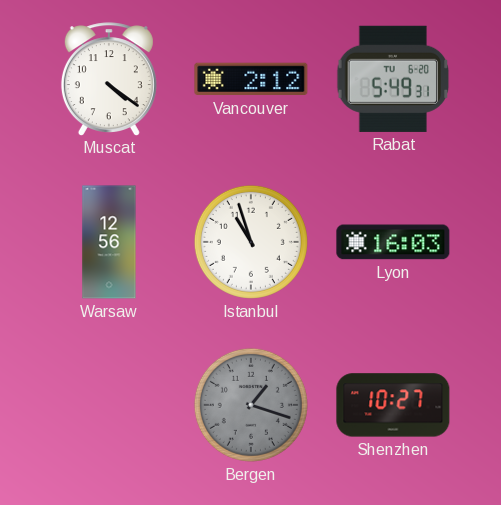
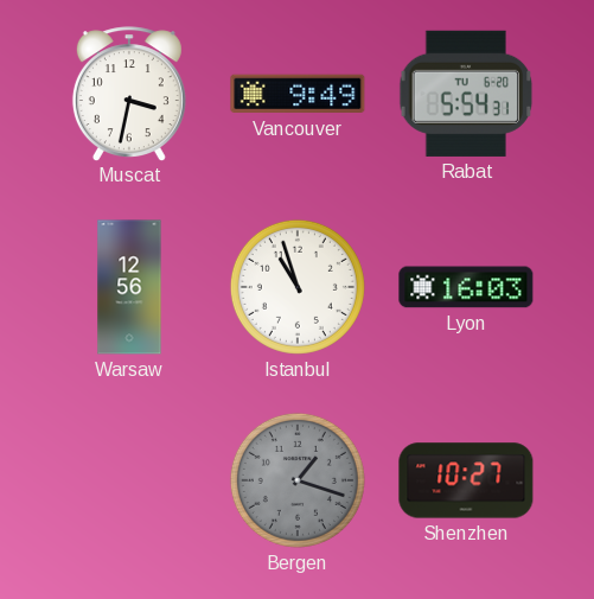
Muscat: 4:21 -> 3:32 (129, 94)
Vancouver: 2:12 -> 9:49 (298, 94)
Rabat: 5:49 -> 5:54 (466, 94)
